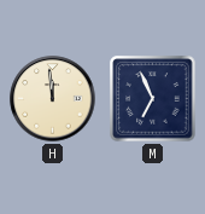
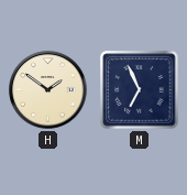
H: 11:59 -> 1:51 (48, 90)
